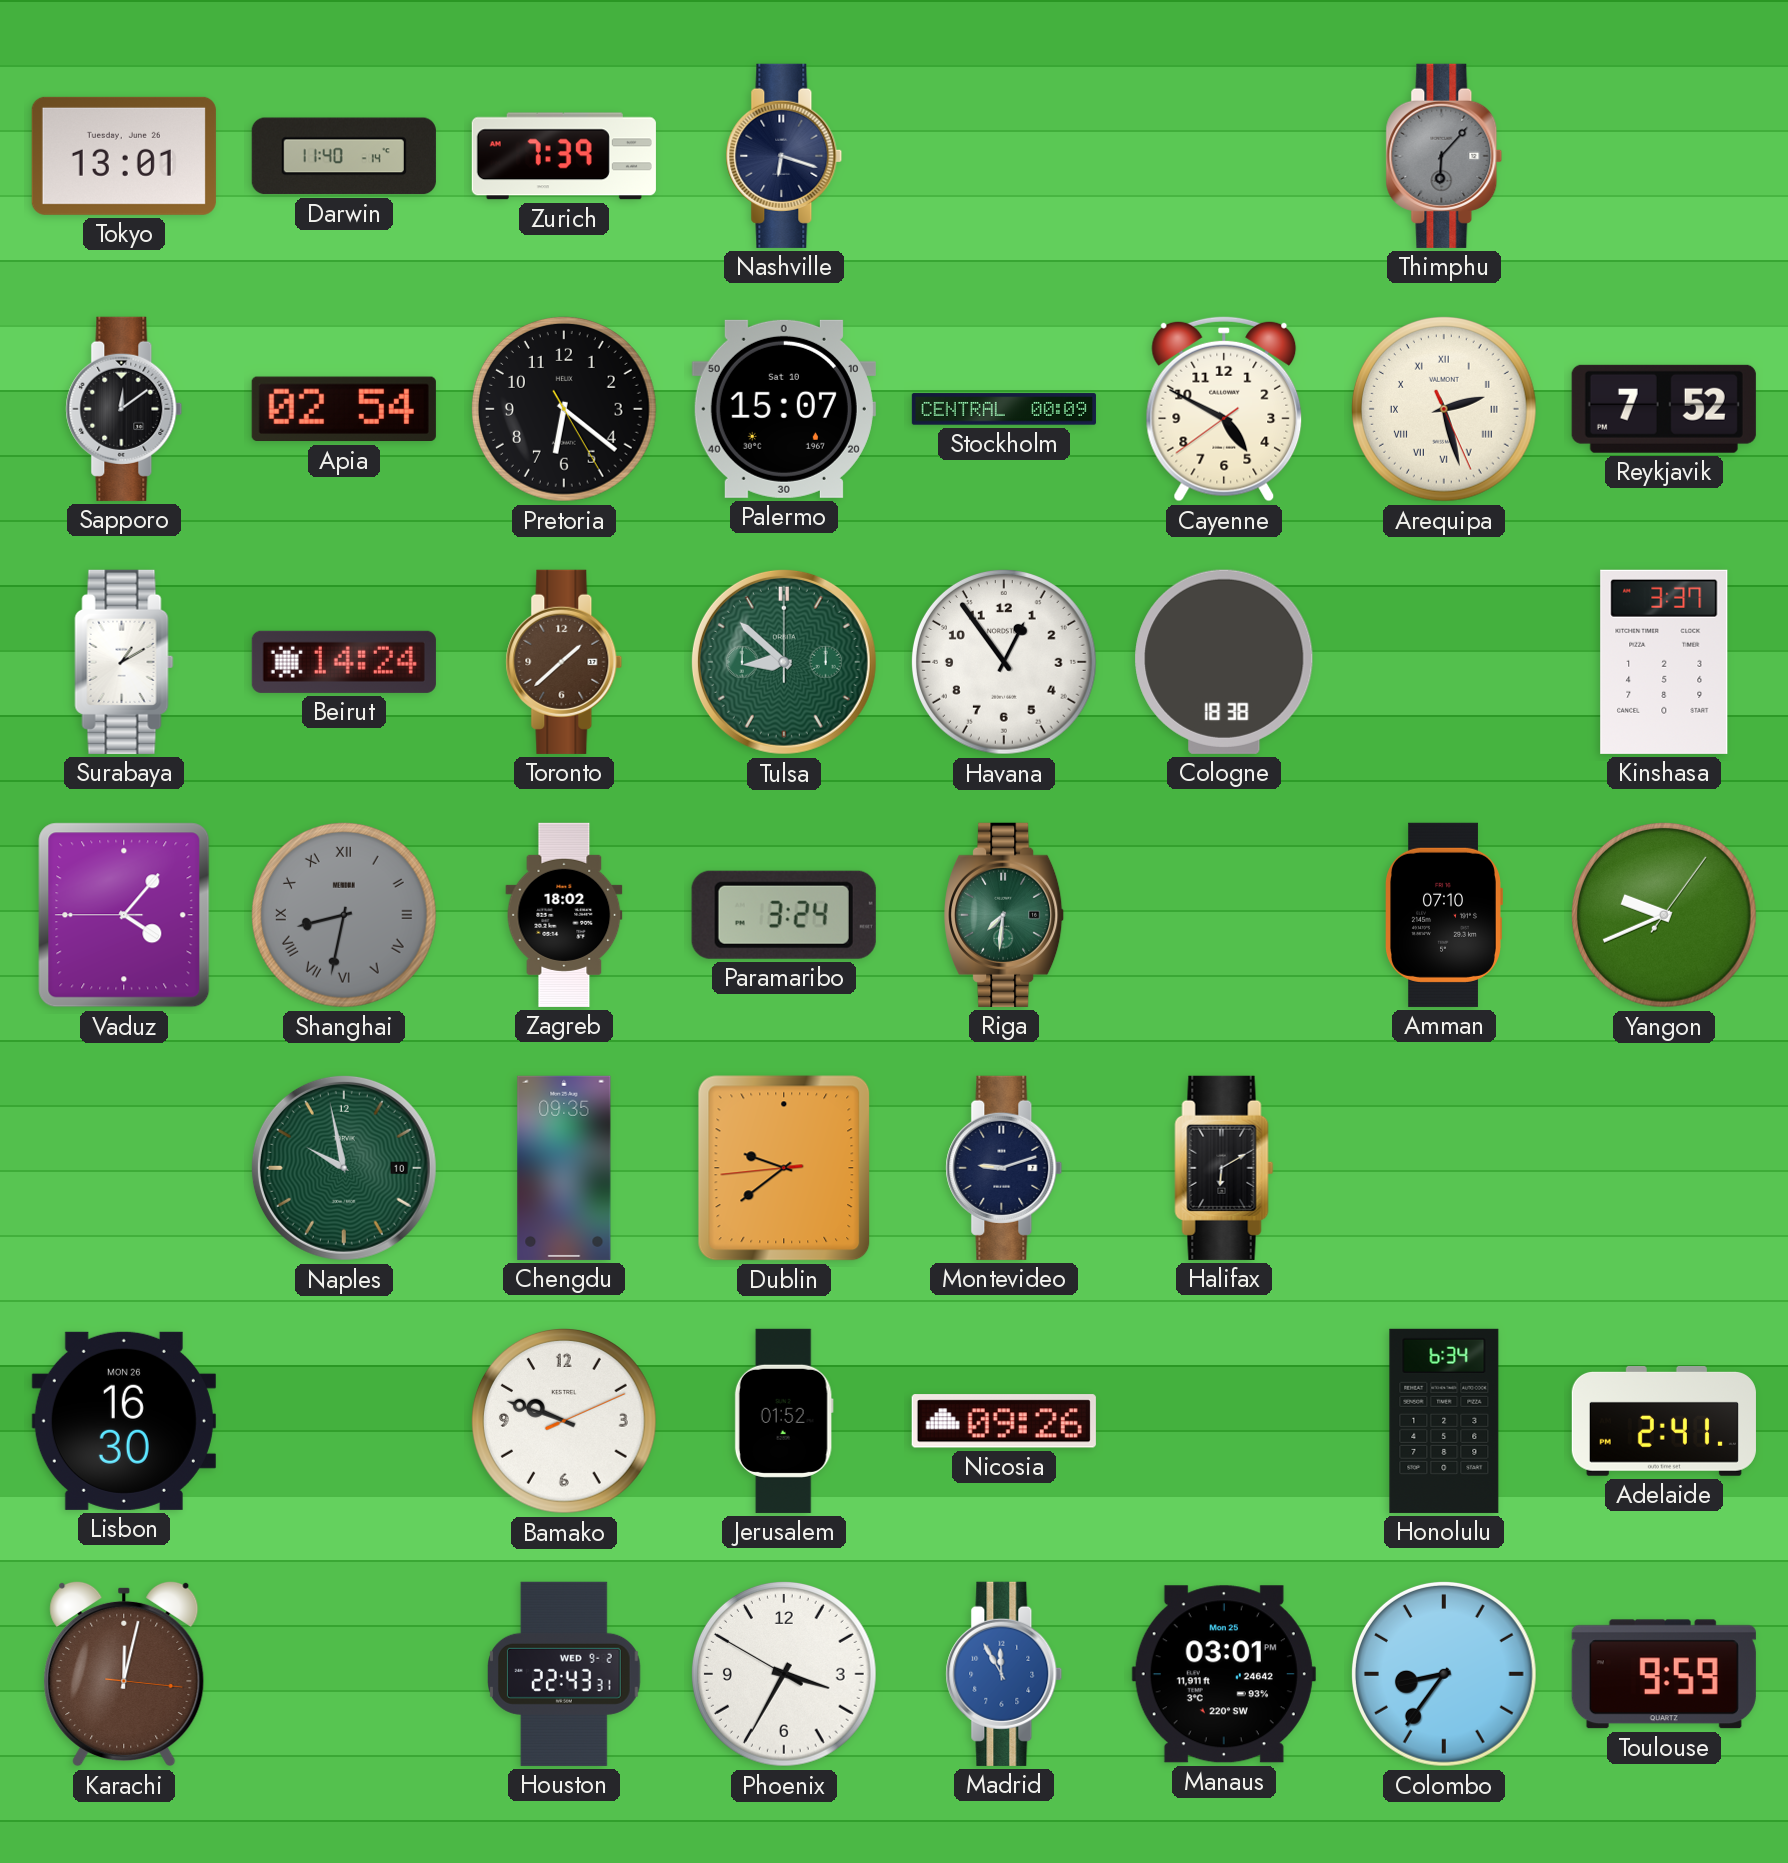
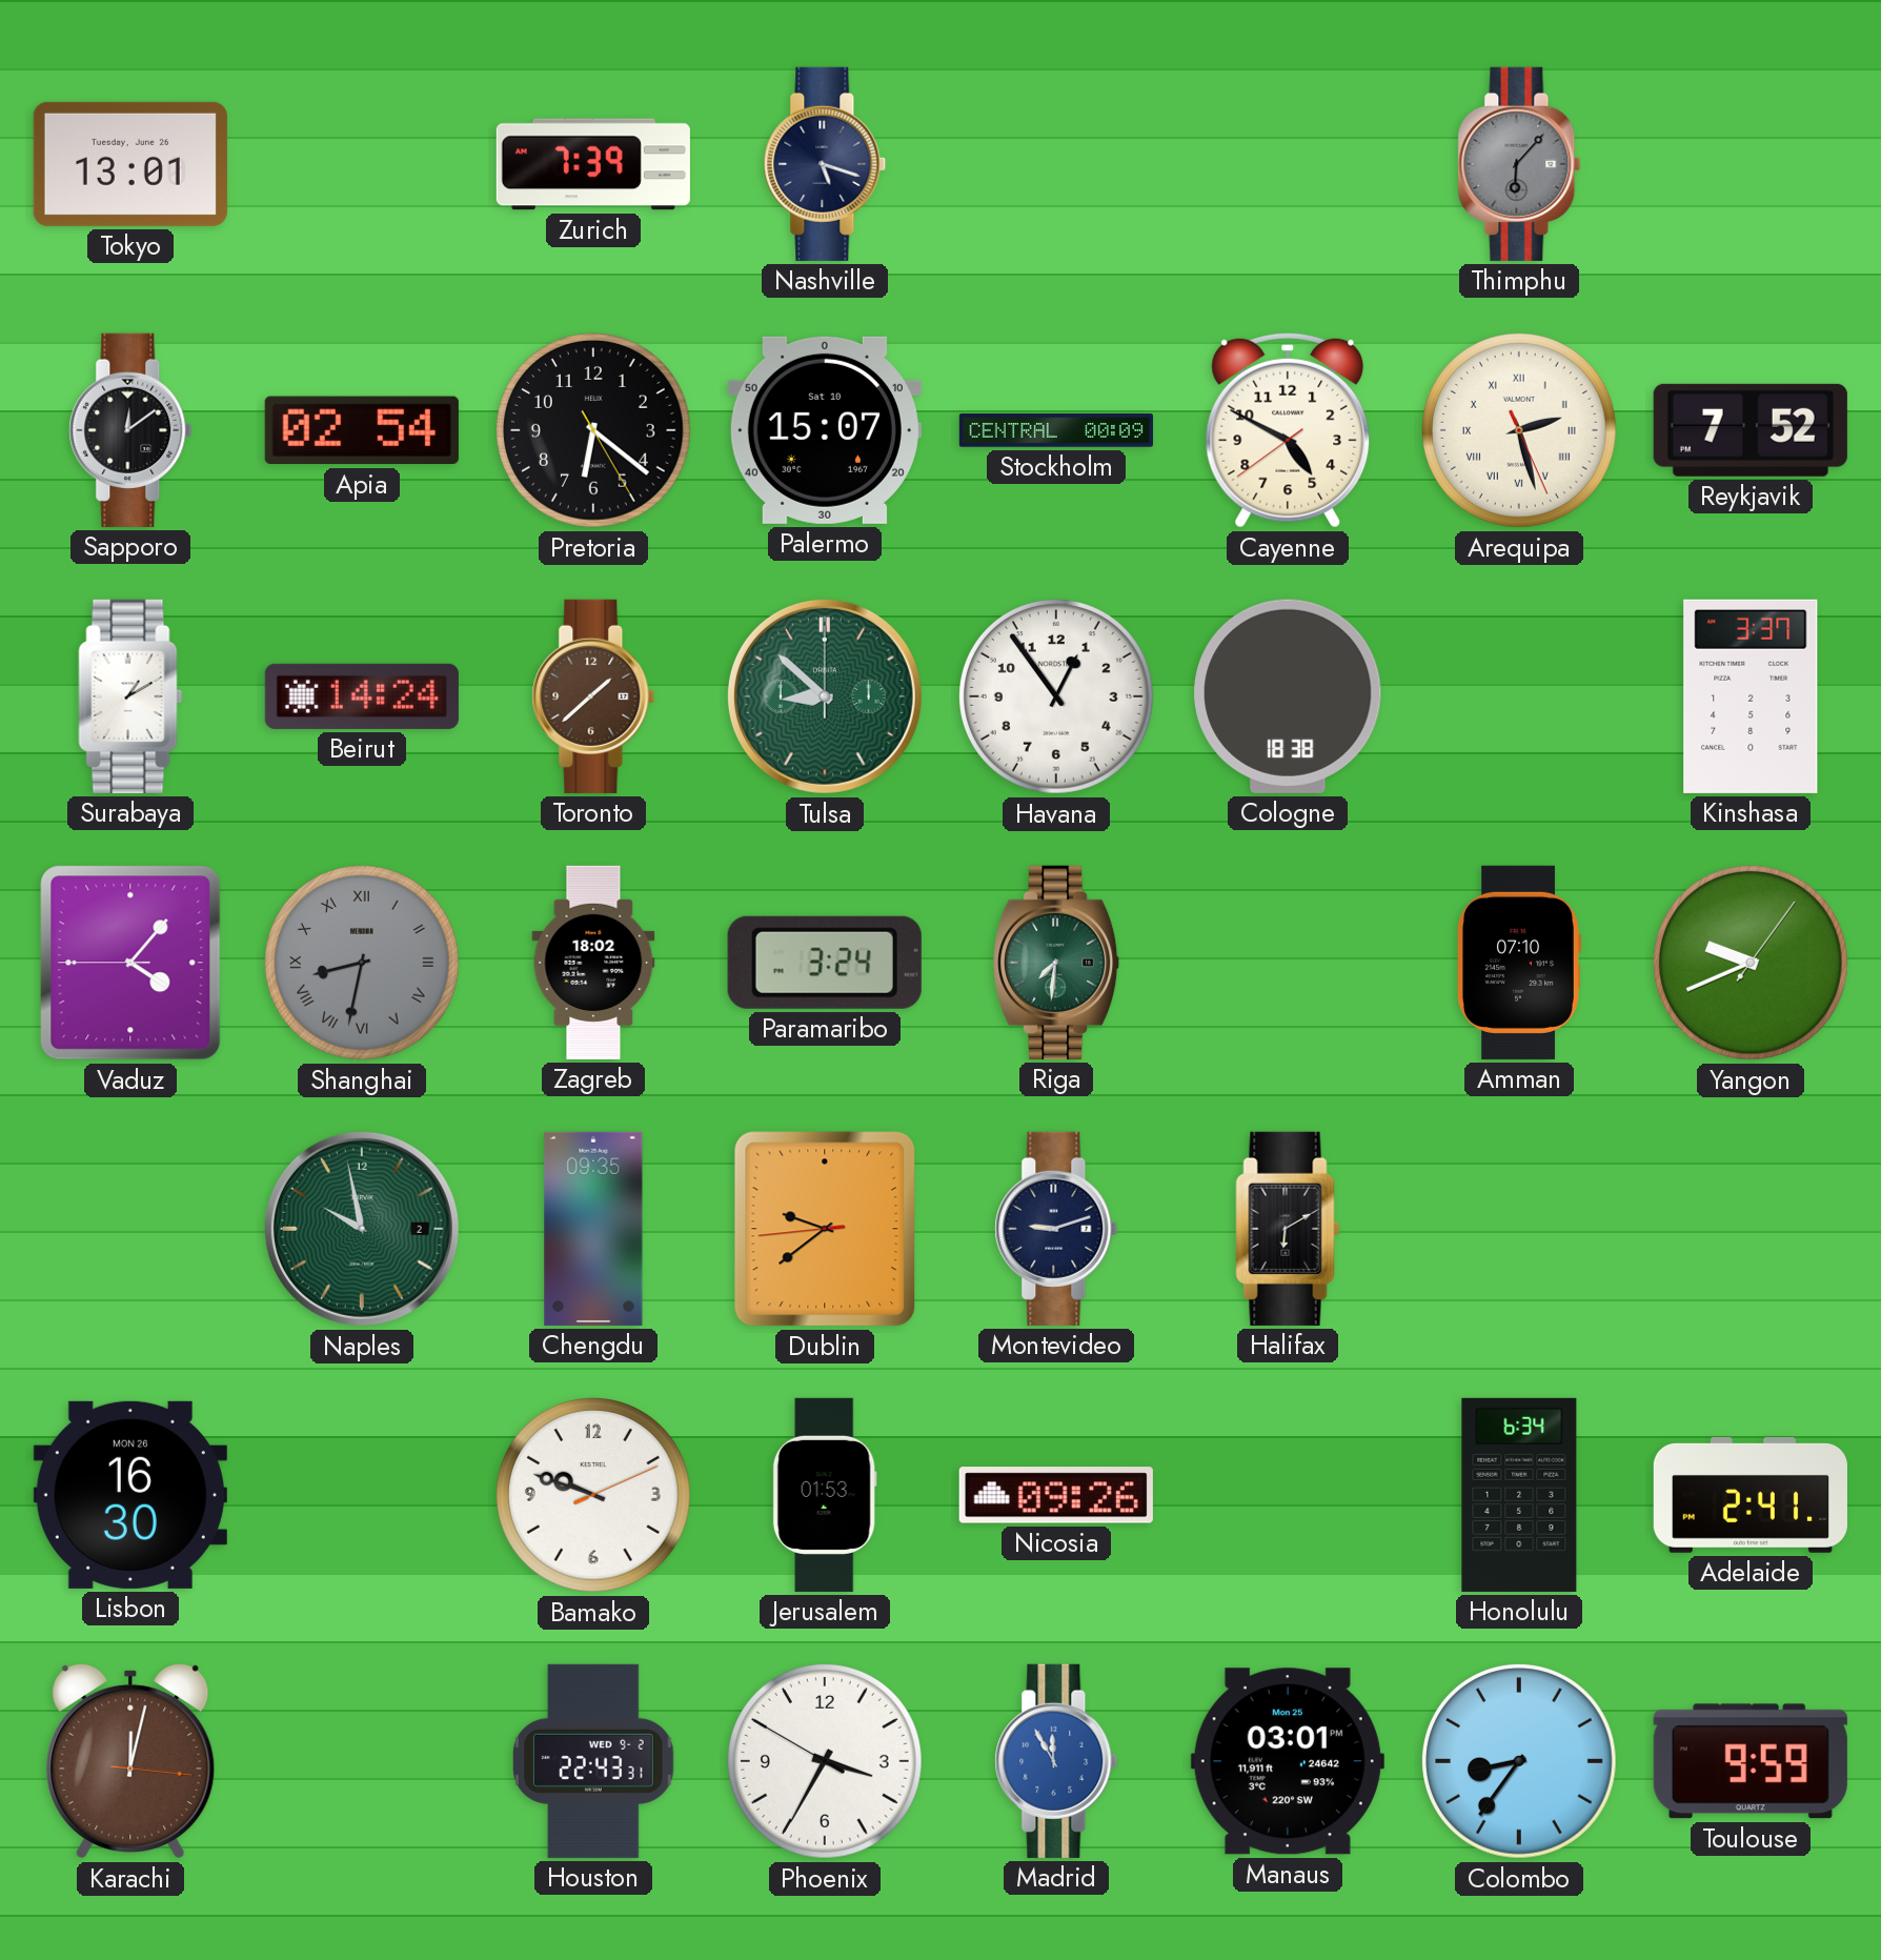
Darwin: 11:40 -> none (344, 156)
Nashville: 6:18 -> 5:18 (825, 164)
Naples date: 10 -> 2 (362, 1229)
Jerusalem: 01:52 -> 01:53 (825, 1495)
